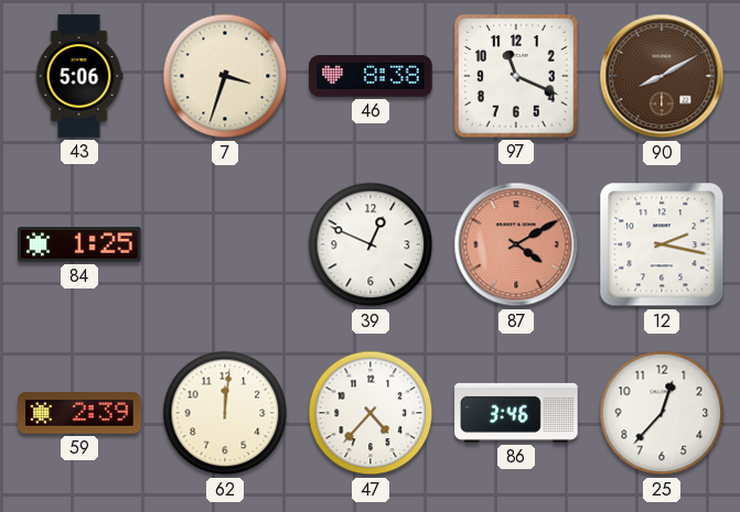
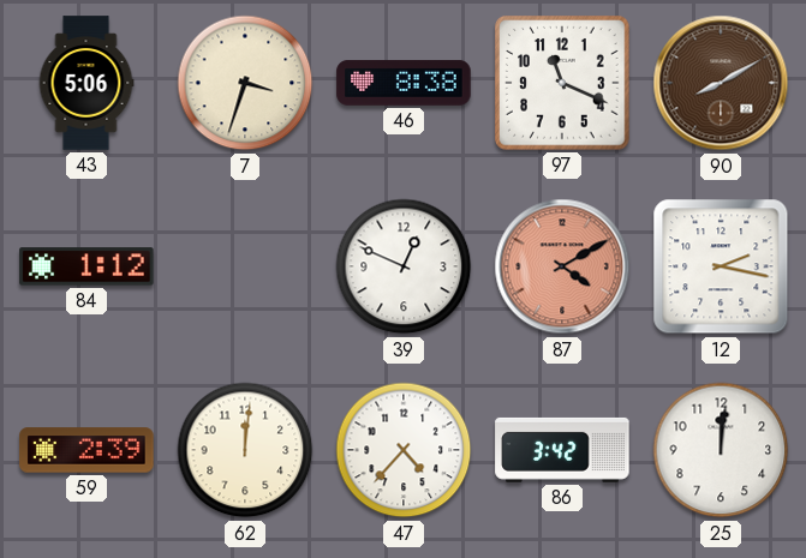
84: 1:25 -> 1:12 (86, 266)
86: 3:46 -> 3:42 (562, 450)
25: 12:37 -> 12:01 (721, 450)
